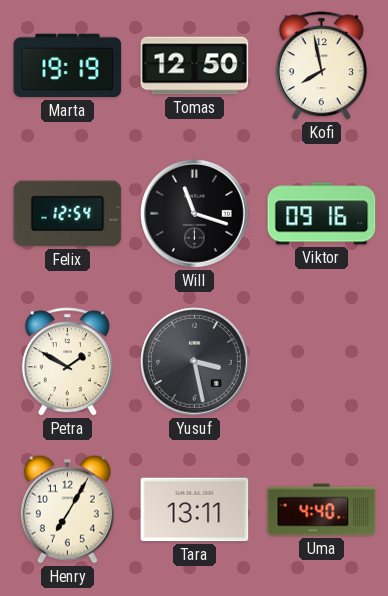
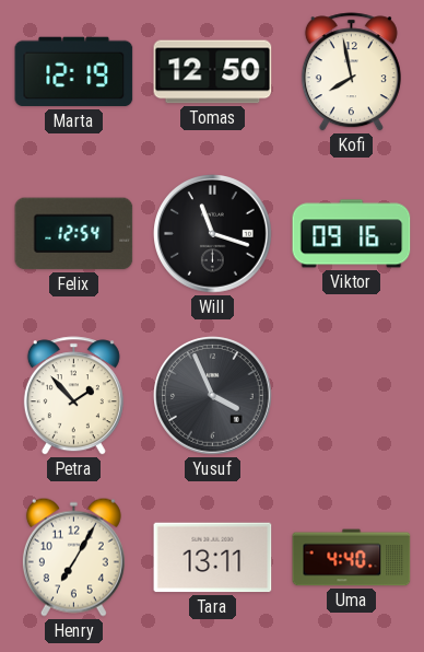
Marta: 19:19 -> 12:19 (74, 72)
Petra: 1:50 -> 1:53 (73, 396)
Yusuf: 3:28 -> 3:56 (213, 396)
